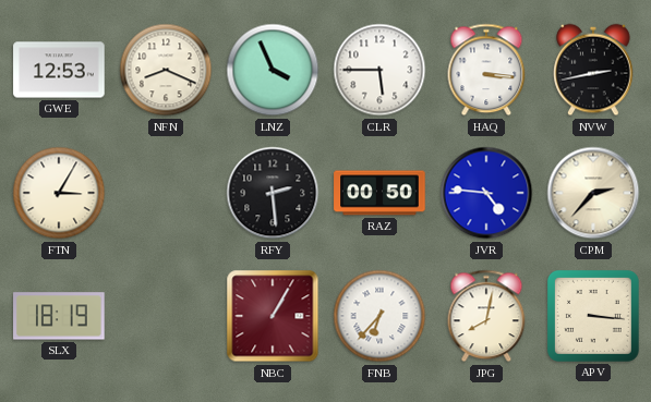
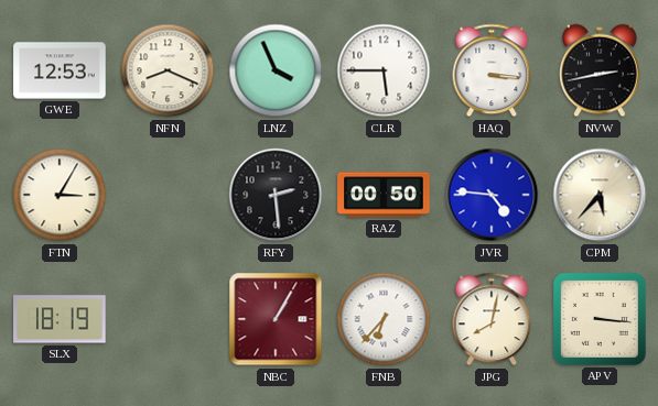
CPM: 2:37 -> 5:37 (600, 195)
